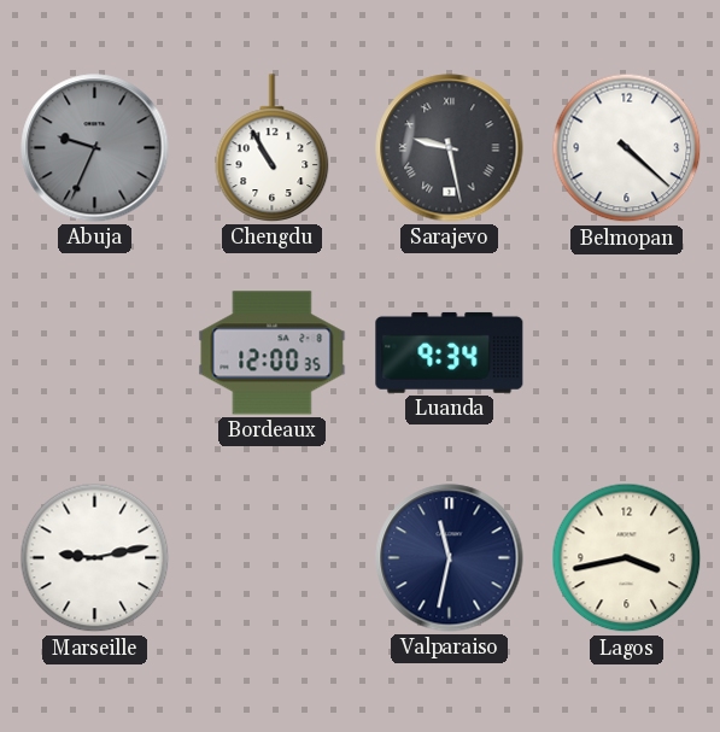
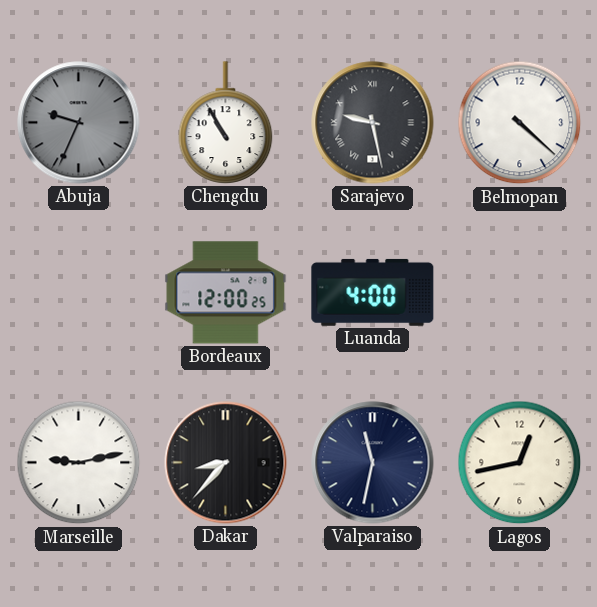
Bordeaux: 12:00:35 -> 12:00:25 (226, 293)
Luanda: 9:34 -> 4:00 (373, 292)
Dakar: none -> 8:37 (226, 463)
Lagos: 3:43 -> 12:43 (520, 463)
